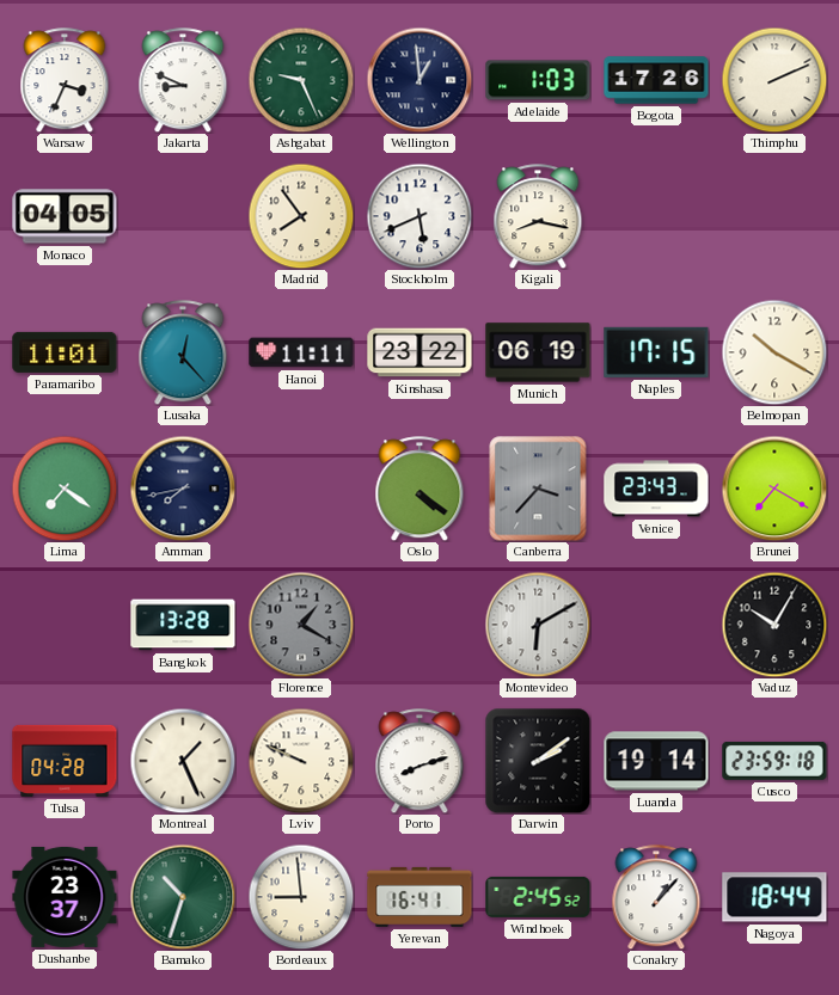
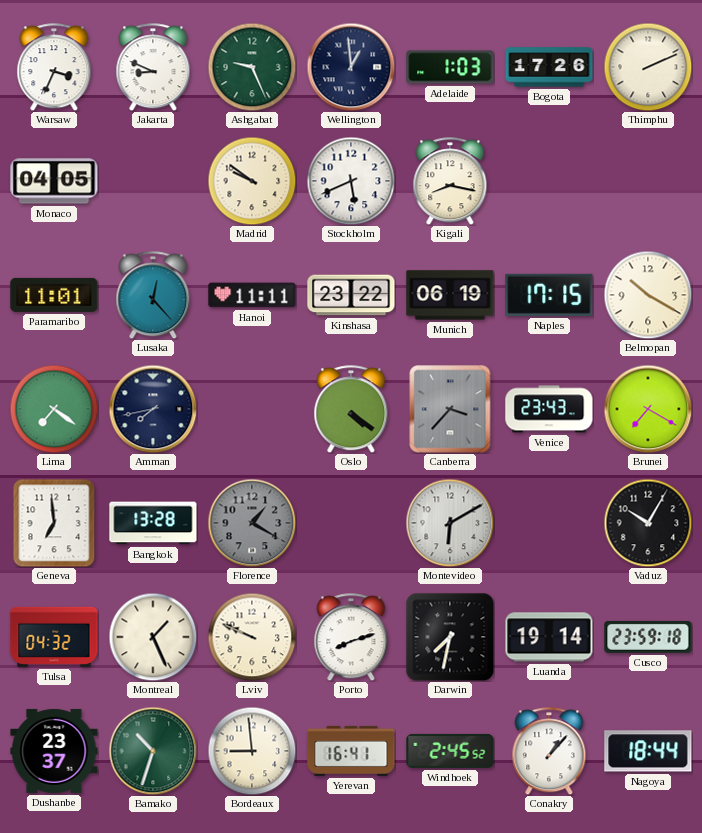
Madrid: 7:54 -> 9:51 (252, 181)
Geneva: none -> 6:59 (54, 523)
Tulsa: 04:28 -> 04:32 (54, 637)
Darwin: 2:09 -> 7:32 (450, 637)
